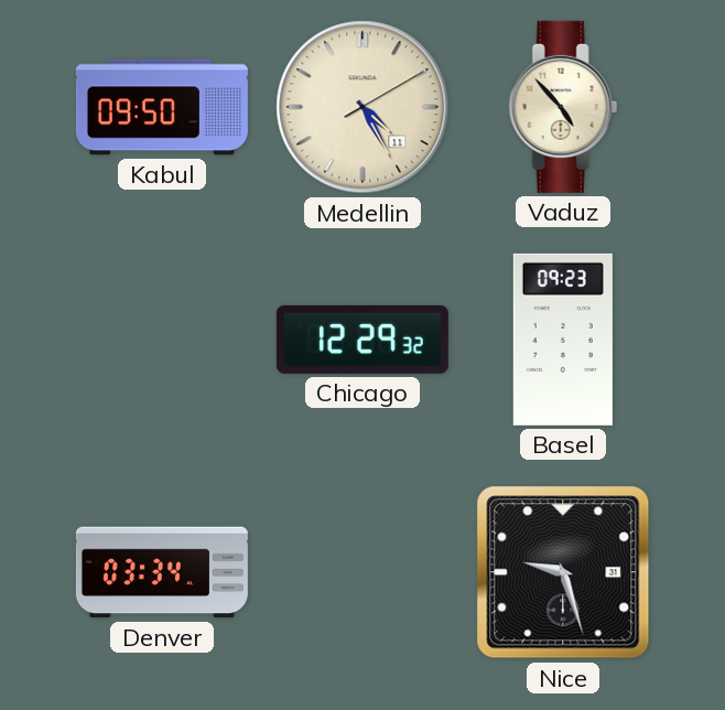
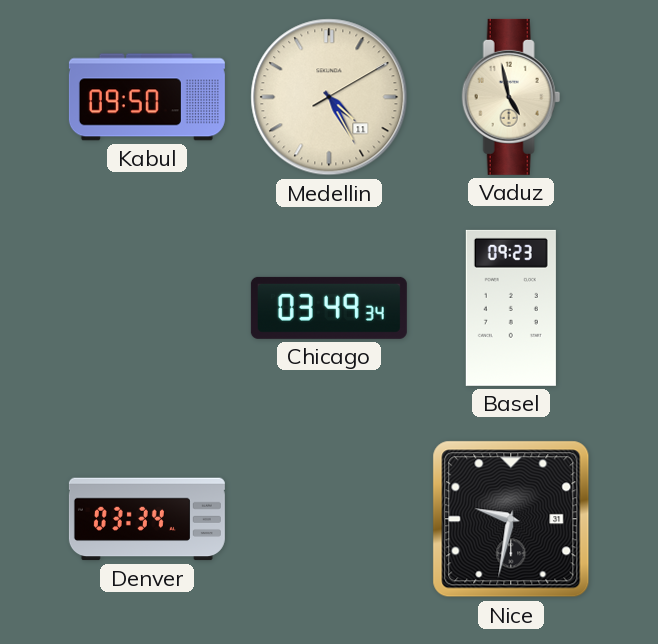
Vaduz: 4:53 -> 4:58 (511, 97)
Chicago: 12:29 -> 03:49 (329, 308)
Nice: 9:27 -> 9:32 (511, 519)
